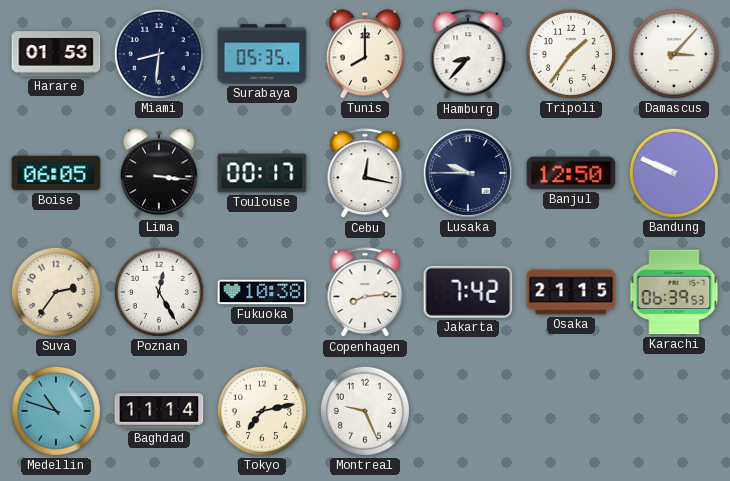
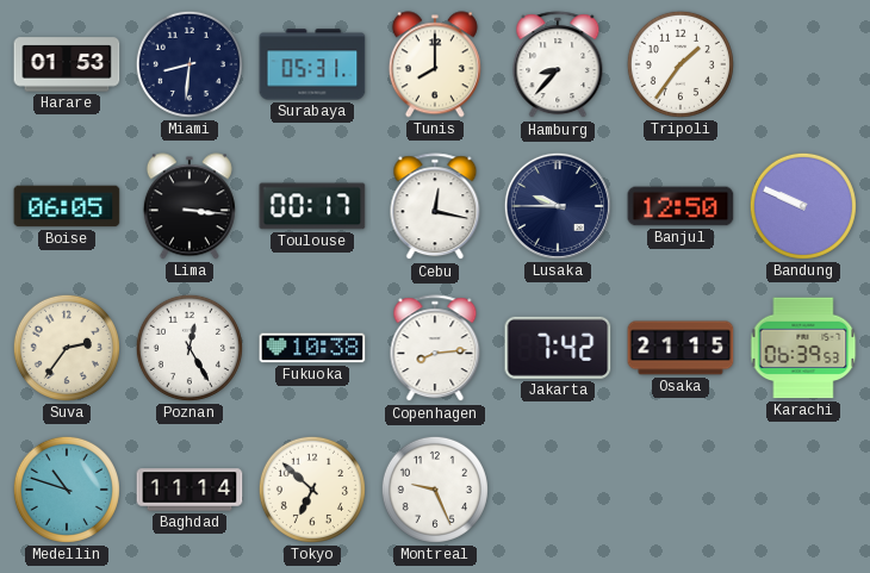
Surabaya: 05:35 -> 05:31 (312, 64)
Damascus: 3:07 -> none (674, 54)
Tokyo: 7:13 -> 6:52 (312, 490)
